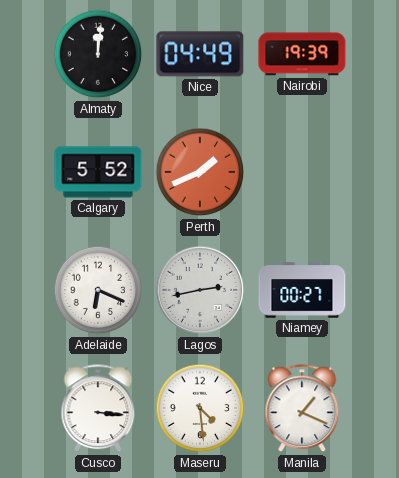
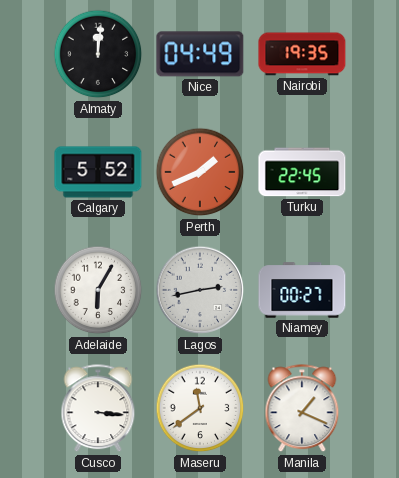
Nairobi: 19:39 -> 19:35 (302, 54)
Turku: none -> 22:45 (302, 172)
Adelaide: 6:19 -> 6:05 (98, 290)
Maseru: 4:29 -> 11:39 (200, 408)
